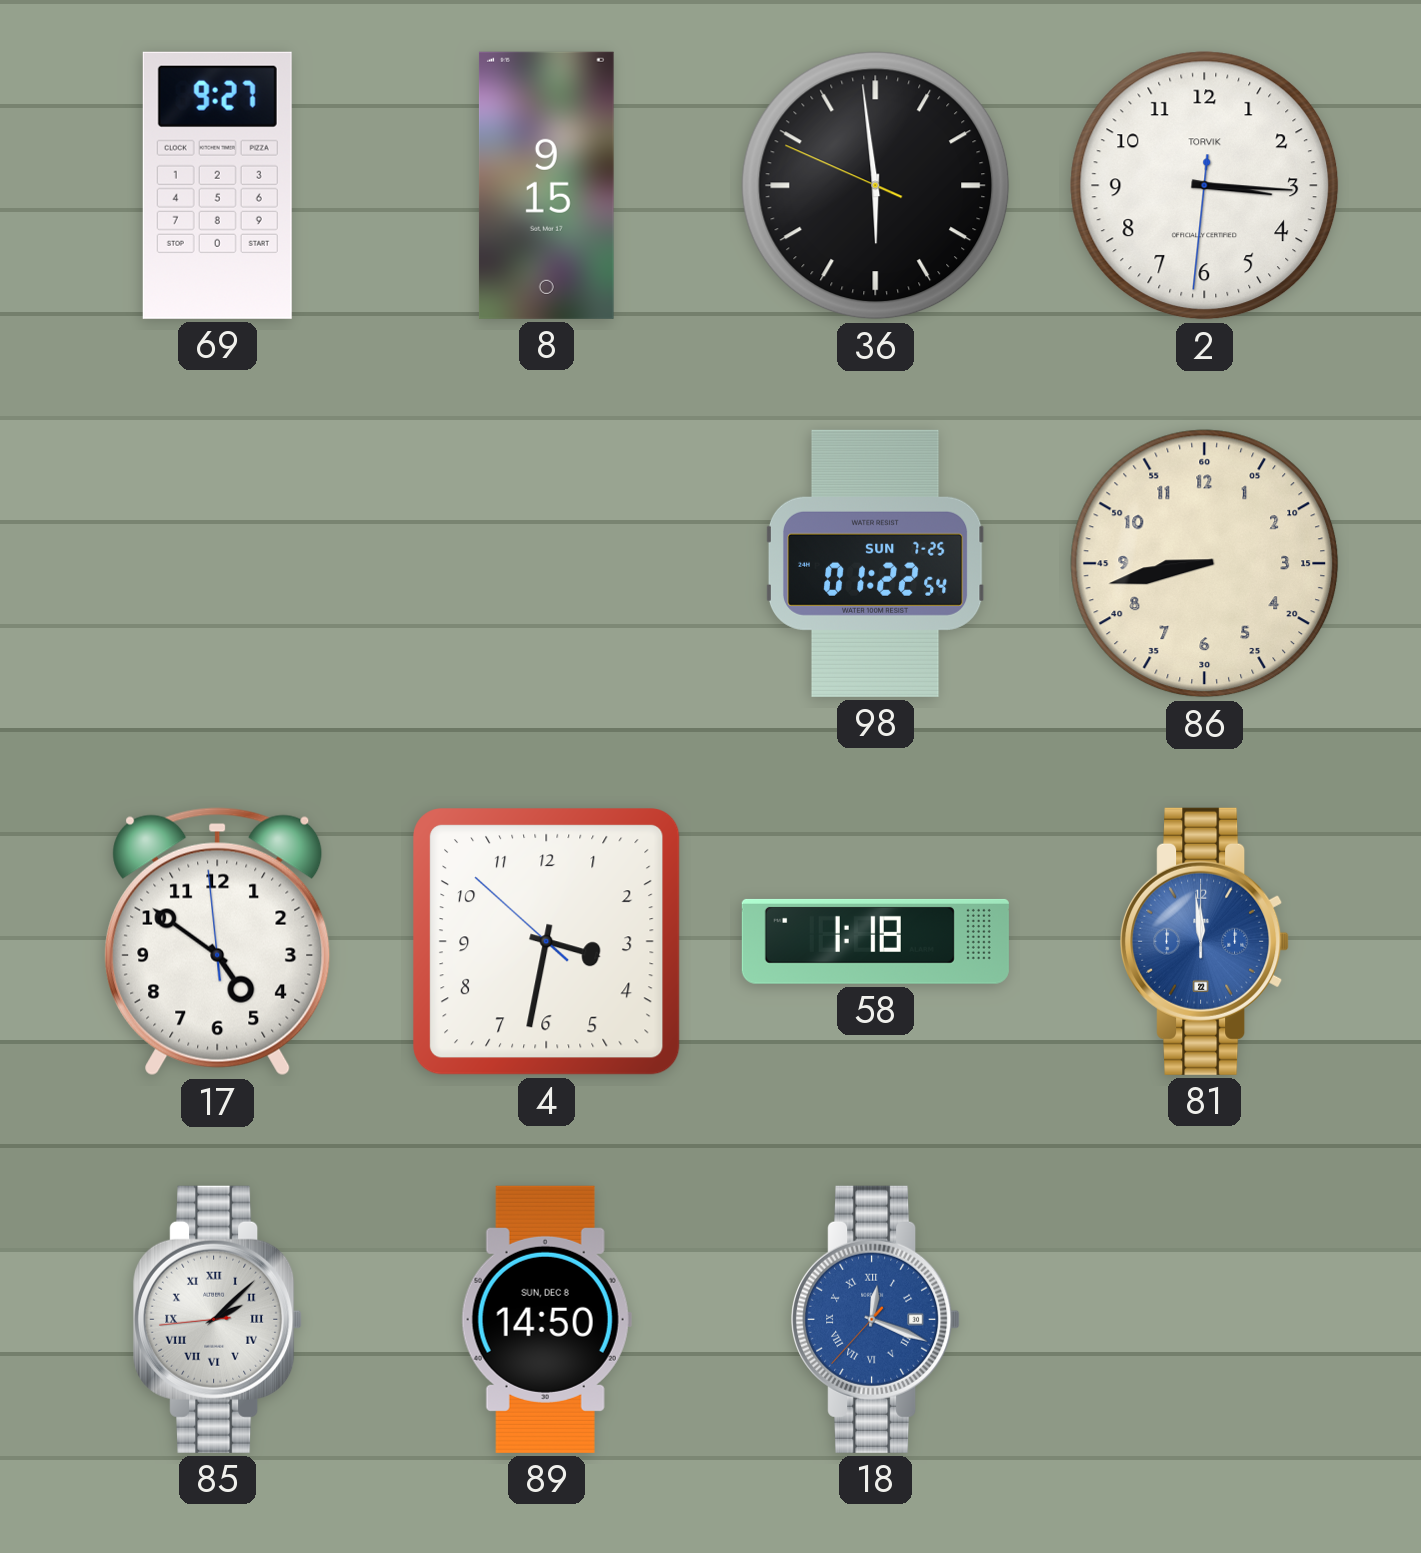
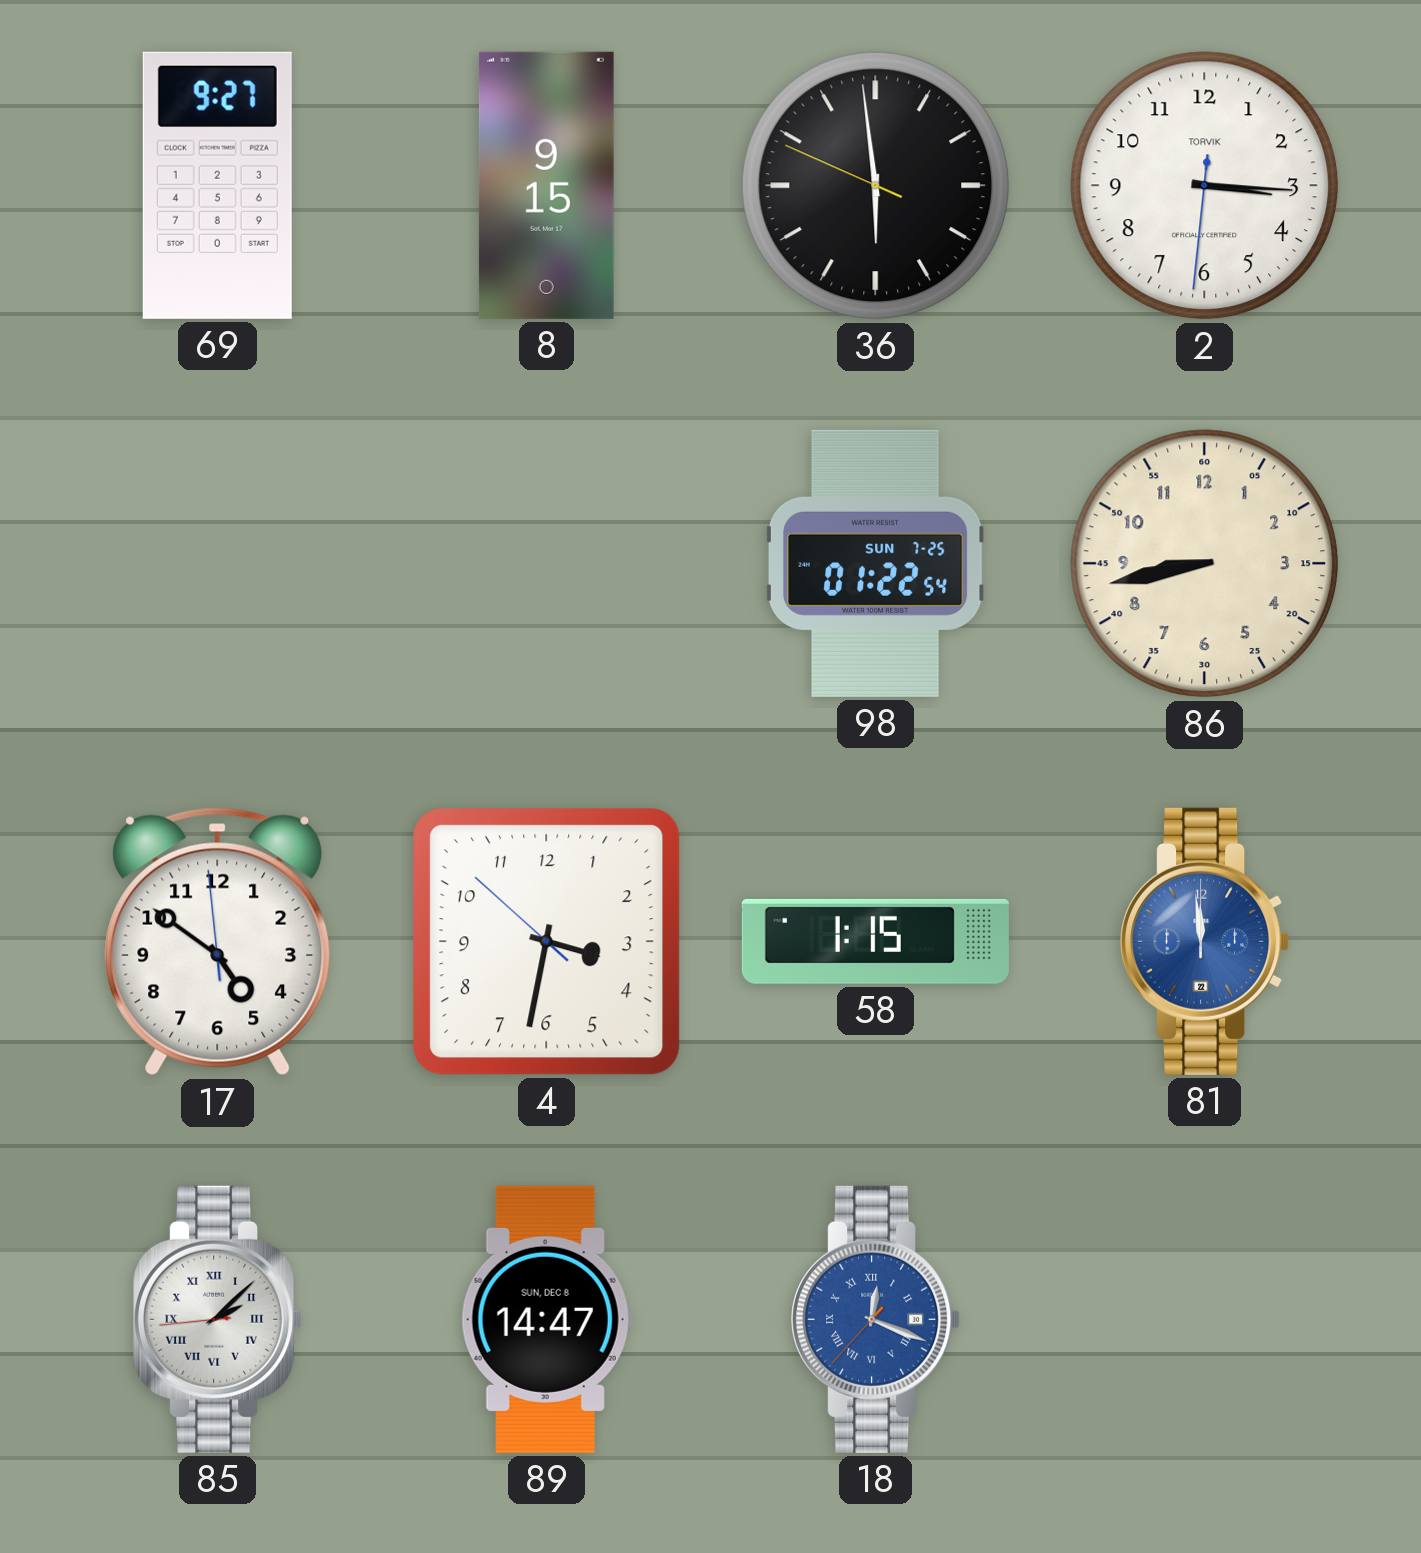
58: 1:18 -> 1:15 (875, 941)
89: 14:50 -> 14:47 (546, 1319)
